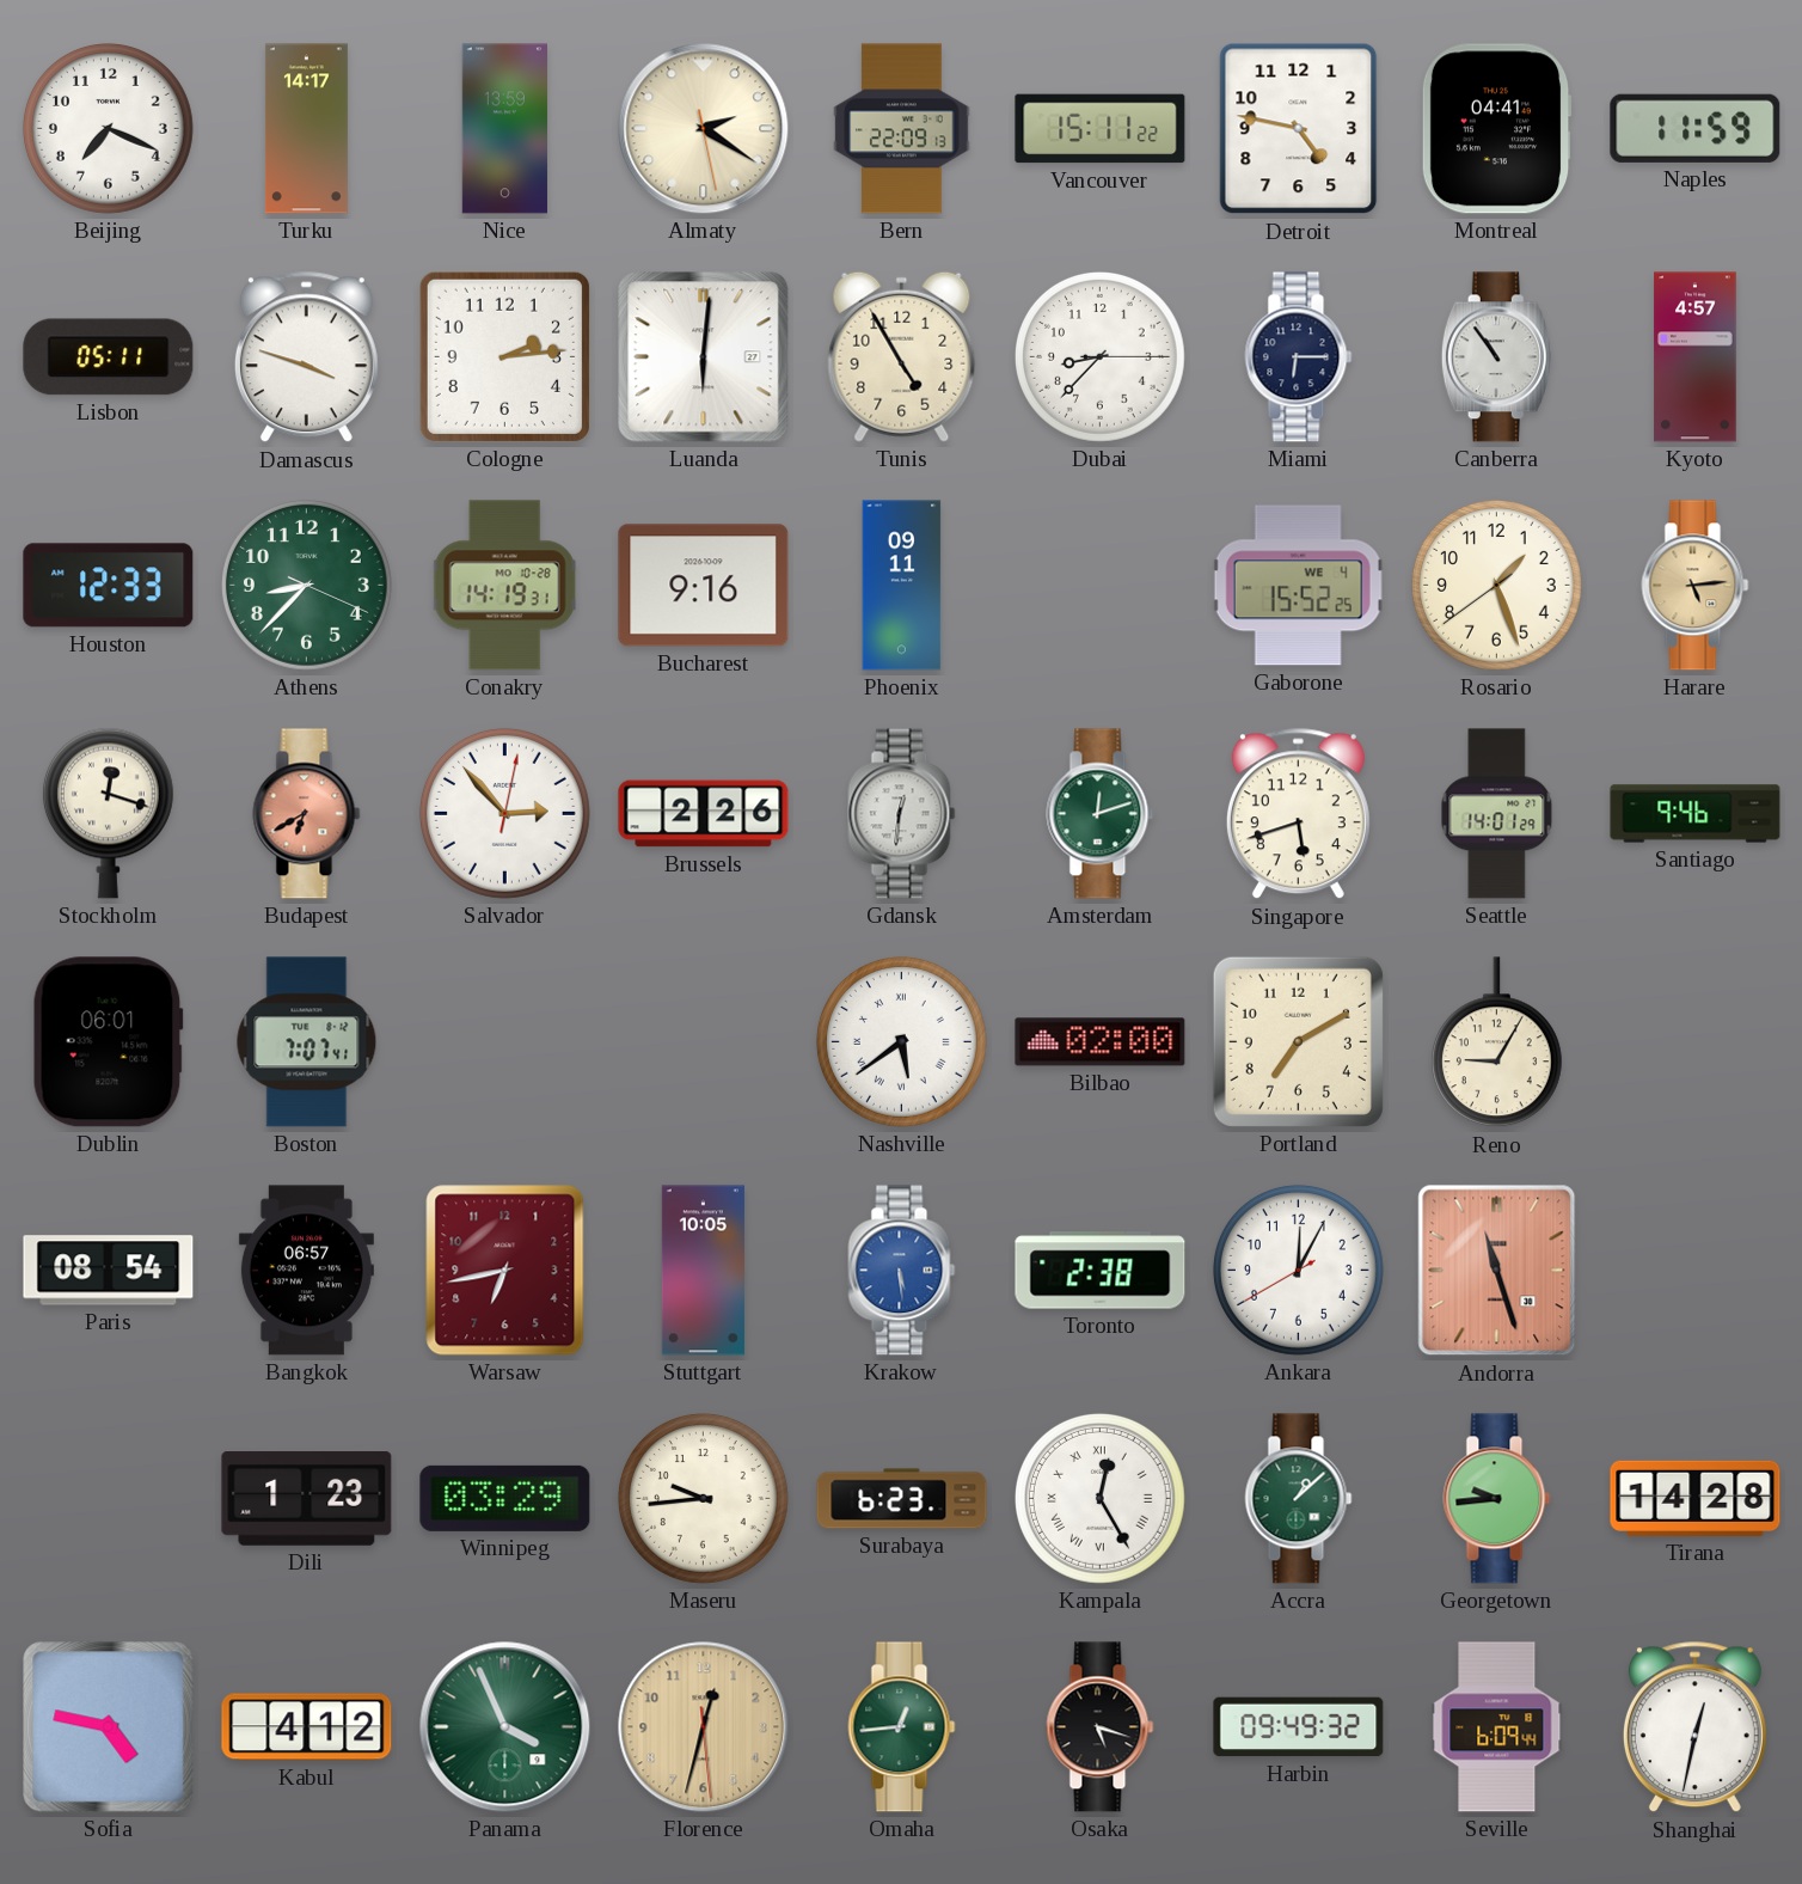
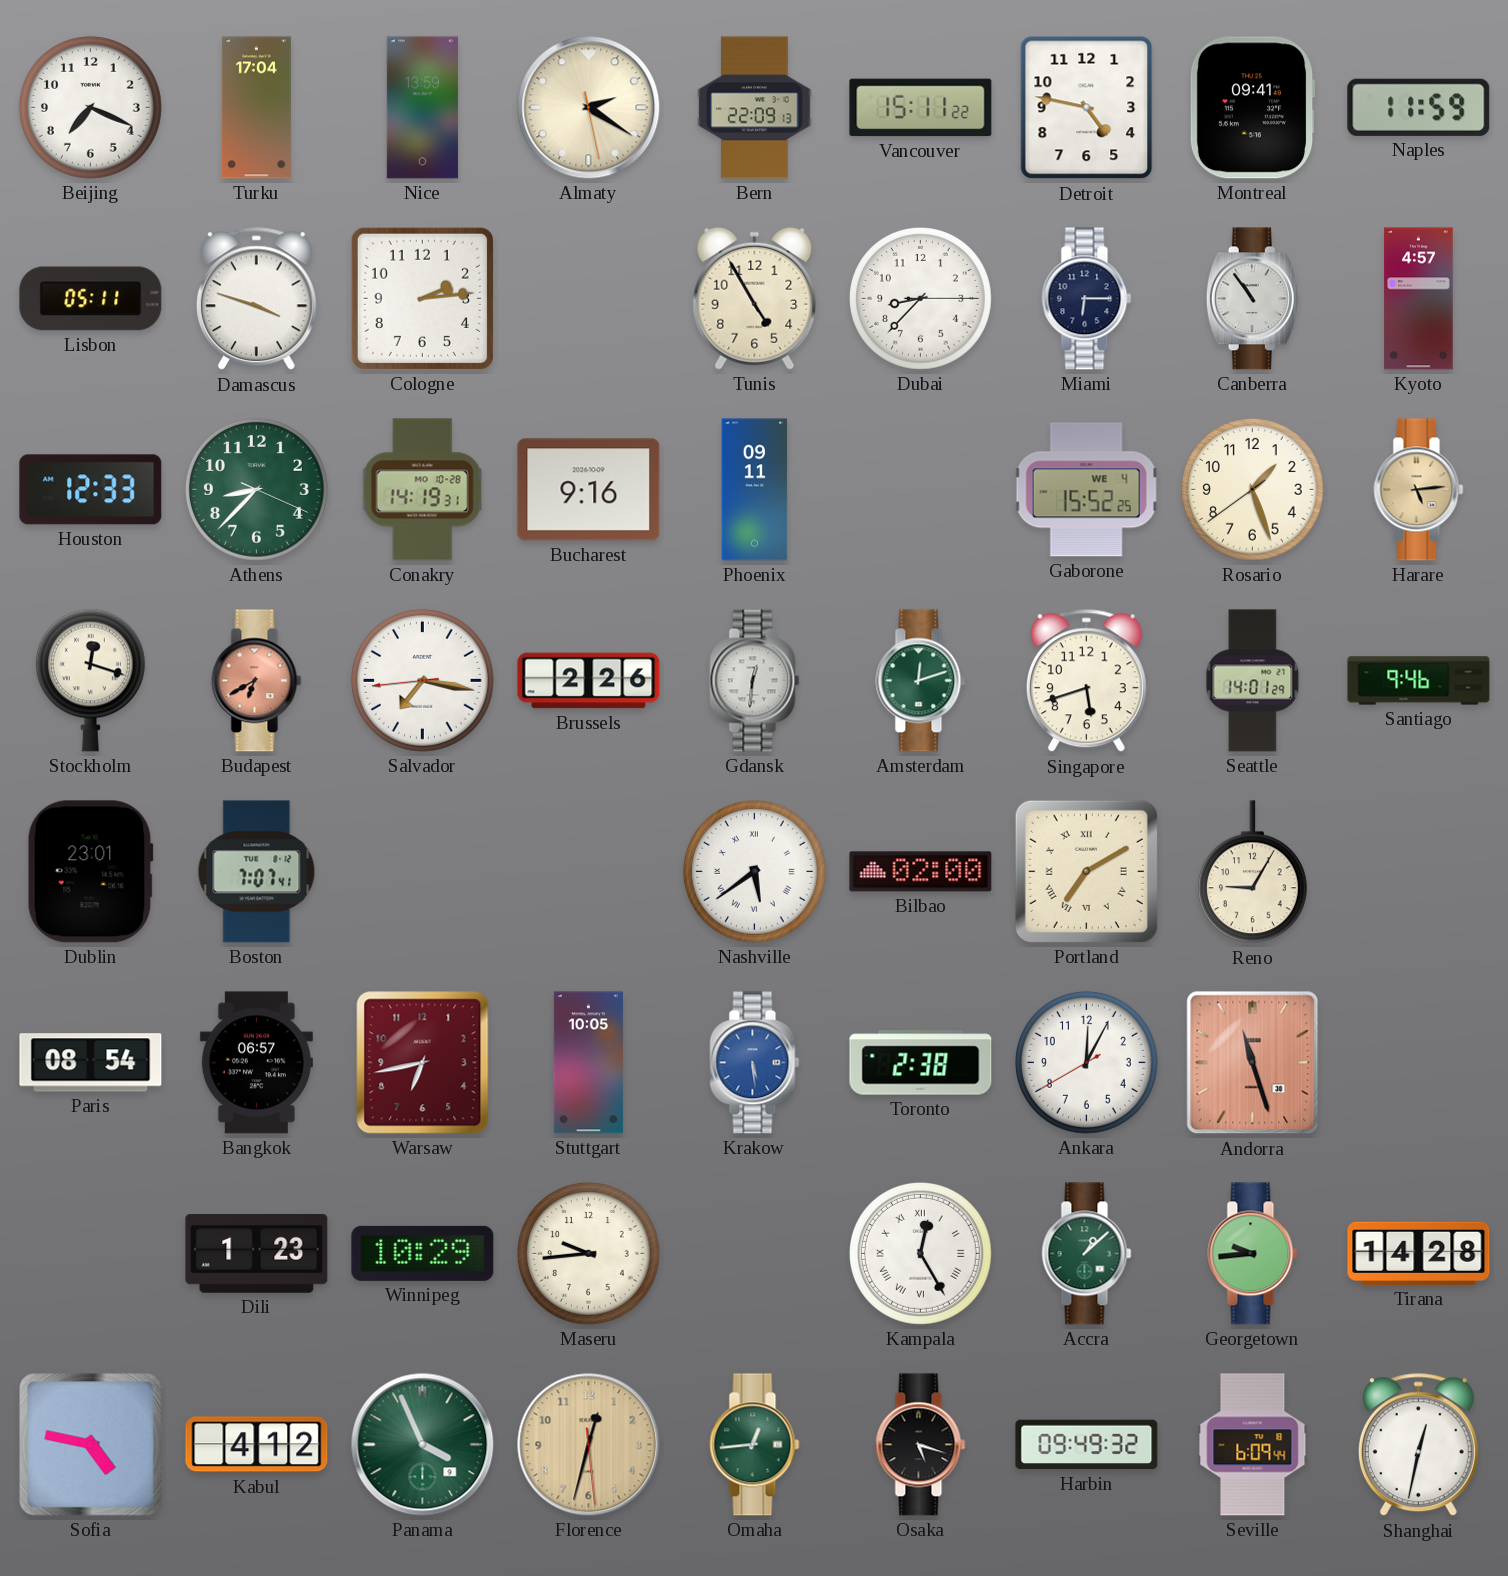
Turku: 14:17 -> 17:04 (256, 108)
Montreal: 04:41 -> 09:41 (1252, 108)
Luanda: 6:01 -> none (704, 357)
Salvador: 2:53 -> 7:16 (422, 680)
Dublin: 06:01 -> 23:01 (90, 872)
Portland numerals: Arabic -> Roman (1086, 871)
Winnipeg: 03:29 -> 10:29 (423, 1253)
Surabaya: 6:23 -> none (902, 1499)
